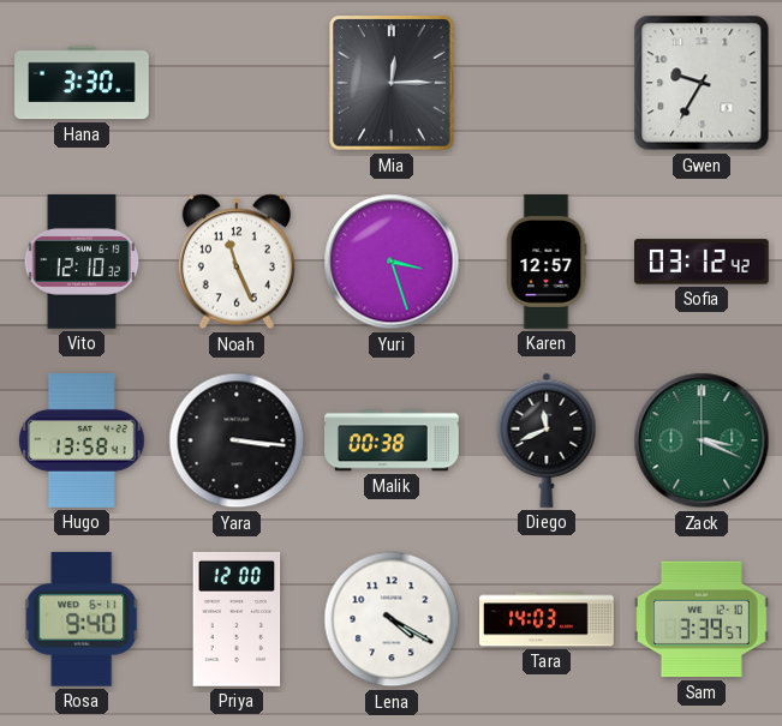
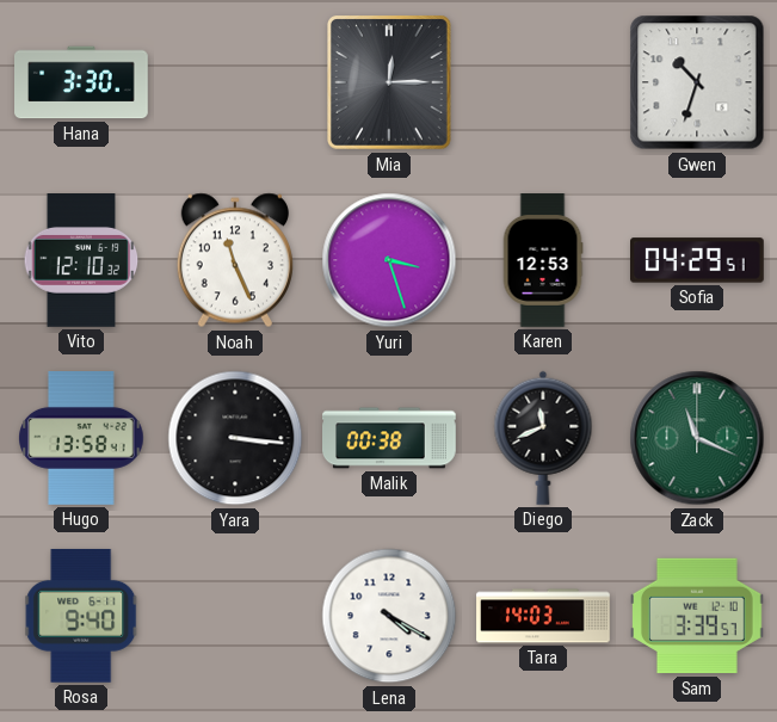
Gwen: 9:35 -> 10:33 (697, 82)
Karen: 12:57 -> 12:53 (543, 260)
Sofia: 03:12 -> 04:29 (698, 260)
Zack: 3:19 -> 11:19 (697, 438)
Priya: 12:00 -> none (237, 619)
